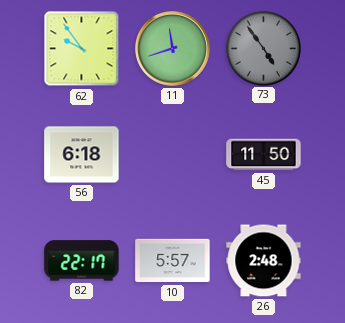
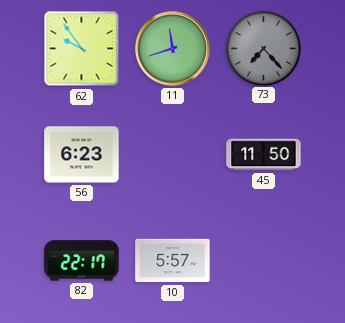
73: 4:54 -> 7:23 (263, 48)
56: 6:18 -> 6:23 (82, 155)
26: 2:48 -> none (264, 261)
